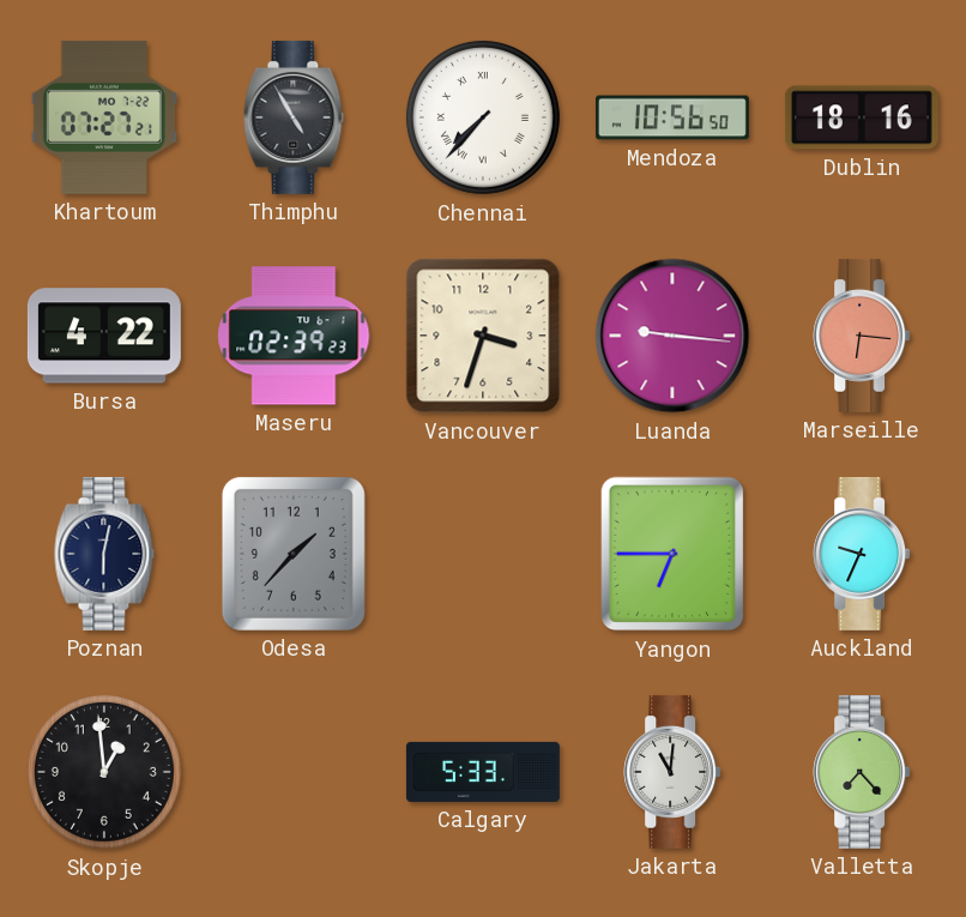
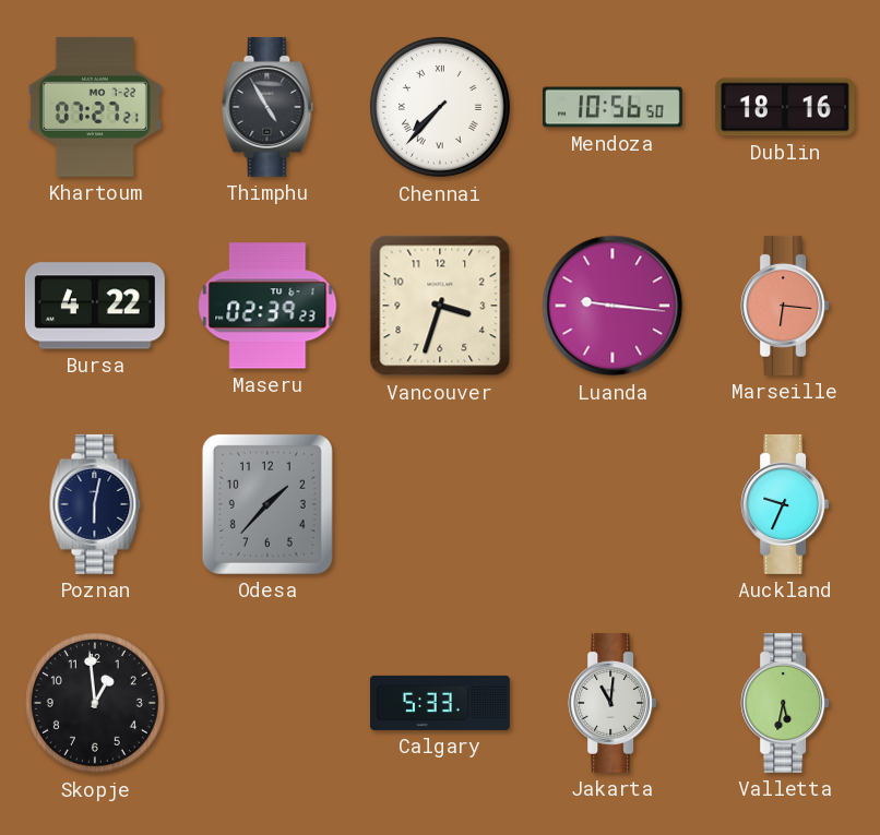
Yangon: 6:45 -> none (672, 554)
Valletta: 7:23 -> 5:32 (785, 703)
